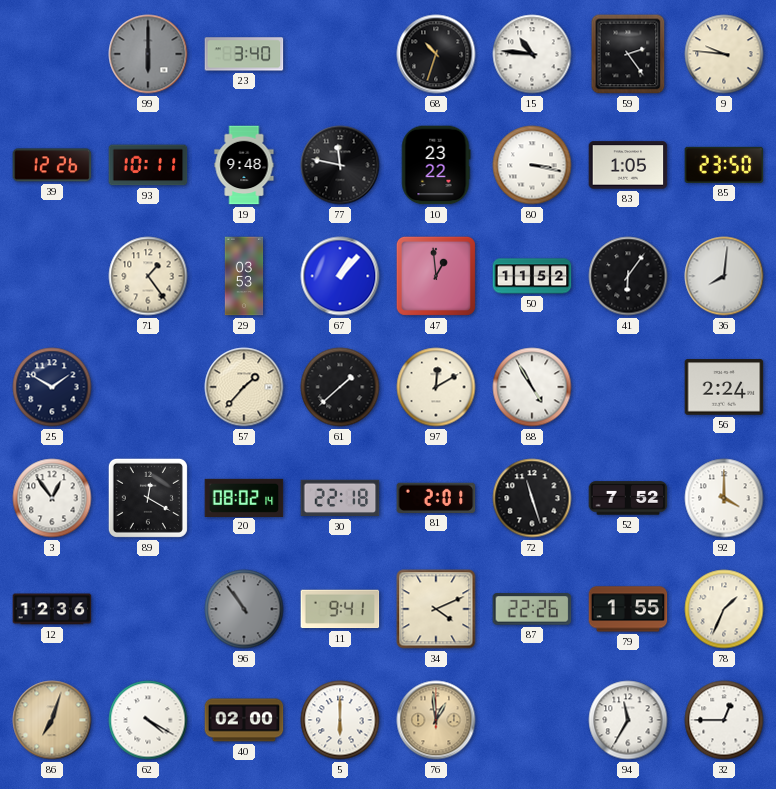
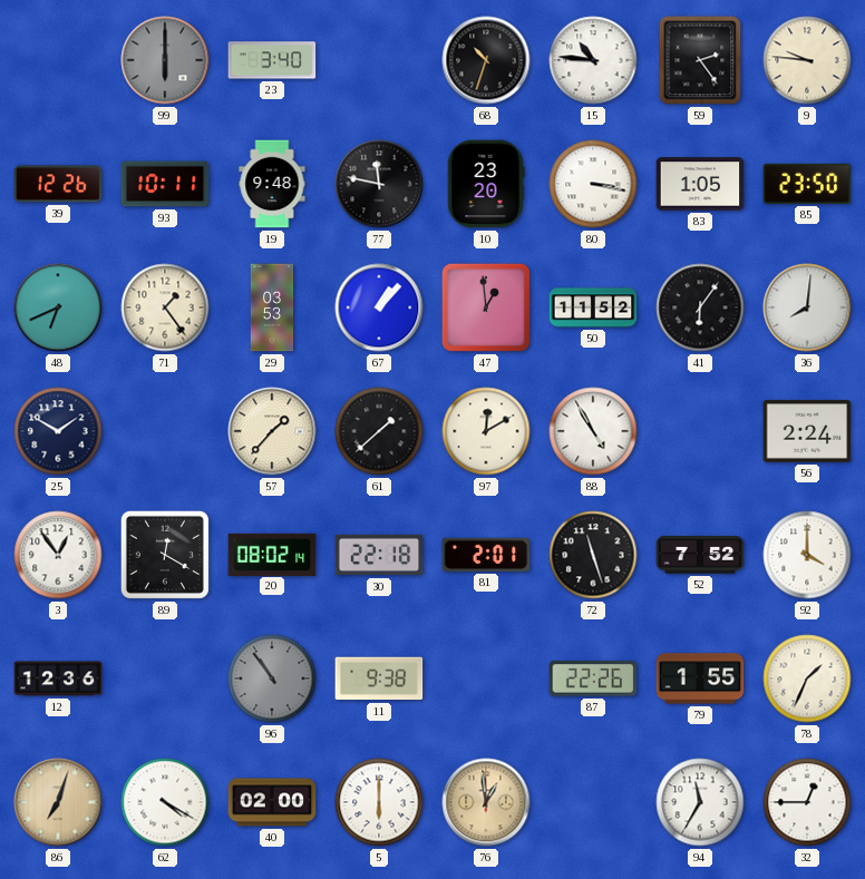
10: 23:22 -> 23:20 (486, 184)
48: none -> 6:41 (58, 307)
11: 9:41 -> 9:38 (379, 678)
34: 4:11 -> none (436, 609)
